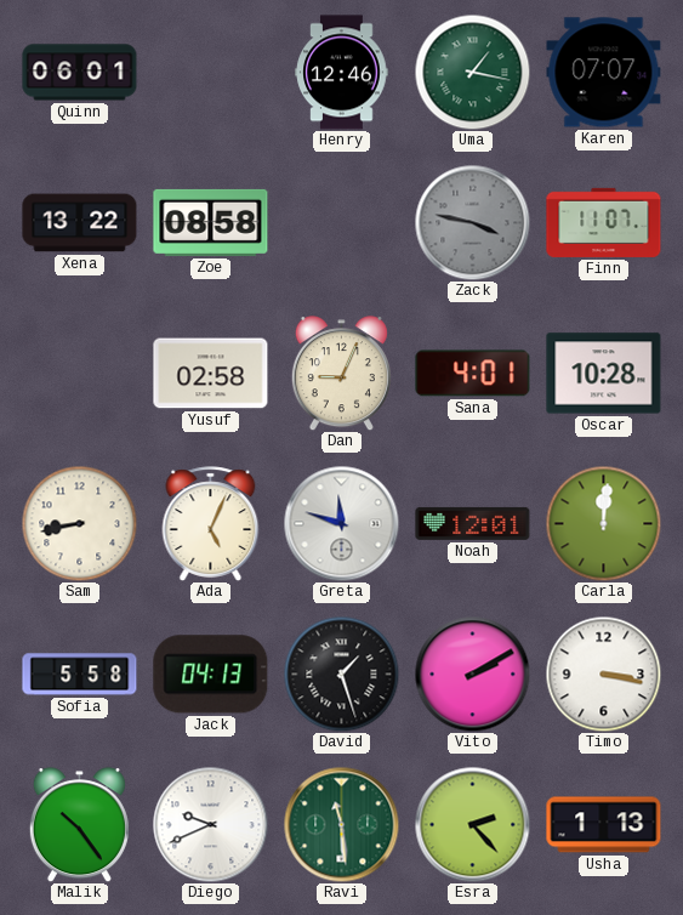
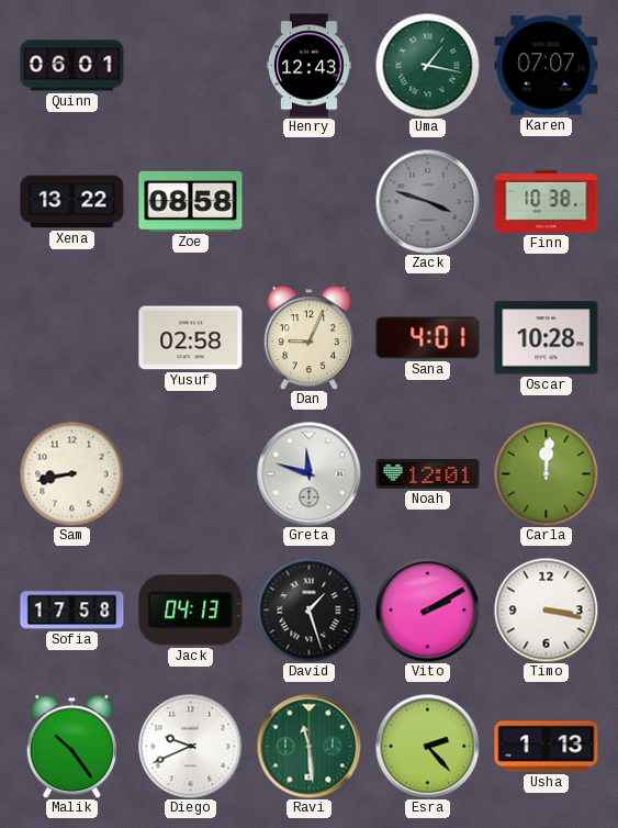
Henry: 12:46 -> 12:43 (310, 66)
Zack: 3:47 -> 3:48 (427, 201)
Finn: 11:07 -> 10:38 (547, 201)
Ada: 5:04 -> none (211, 524)
Sofia: 5:58 -> 17:58 (72, 611)
